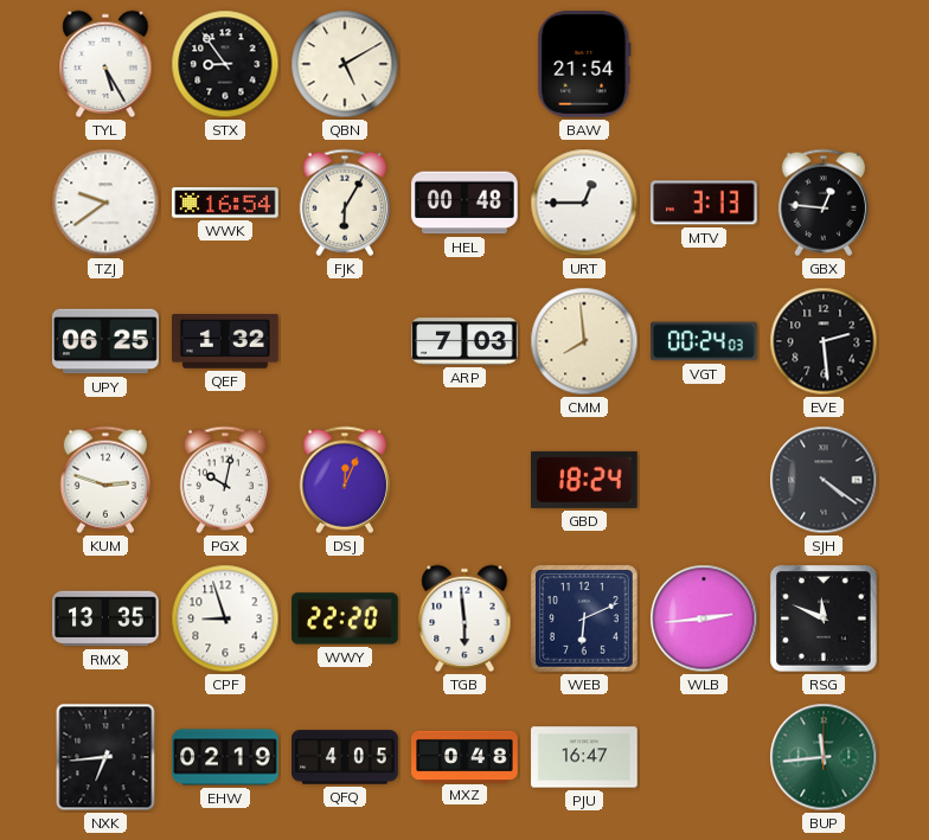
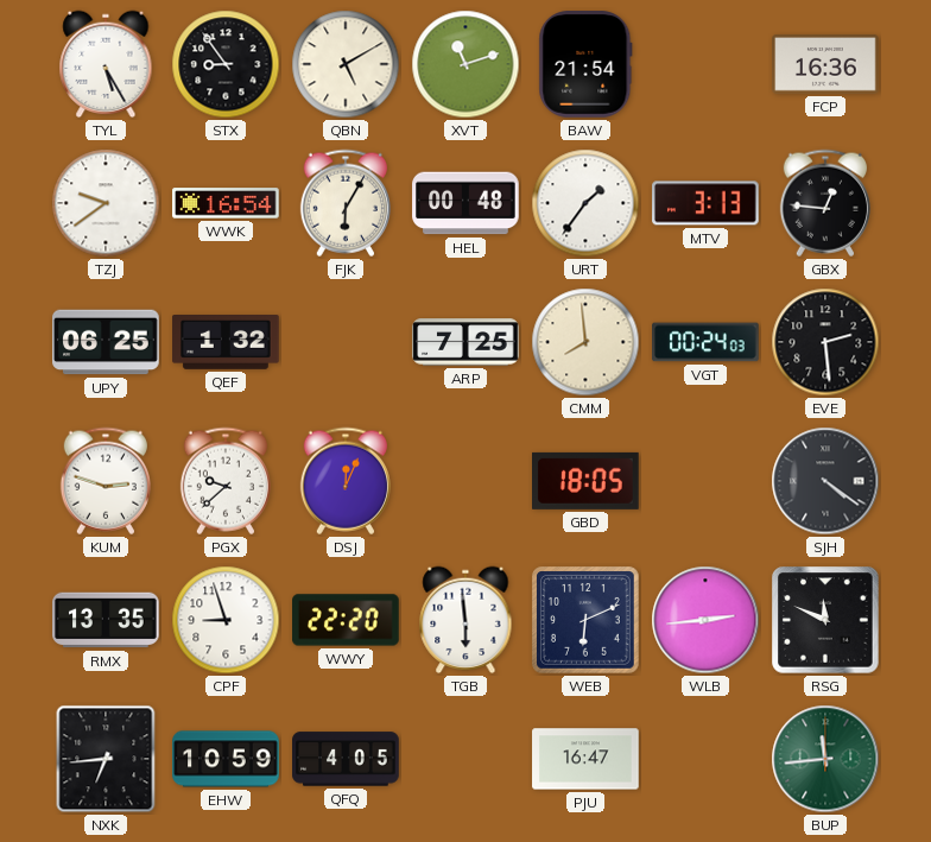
XVT: none -> 11:12 (465, 64)
FCP: none -> 16:36 (825, 64)
URT: 12:45 -> 1:36 (585, 203)
ARP: 7:03 -> 7:25 (465, 342)
PGX: 10:02 -> 9:38 (226, 481)
GBD: 18:24 -> 18:05 (587, 481)
EHW: 02:19 -> 10:59 (226, 759)
MXZ: 0:48 -> none (464, 756)
